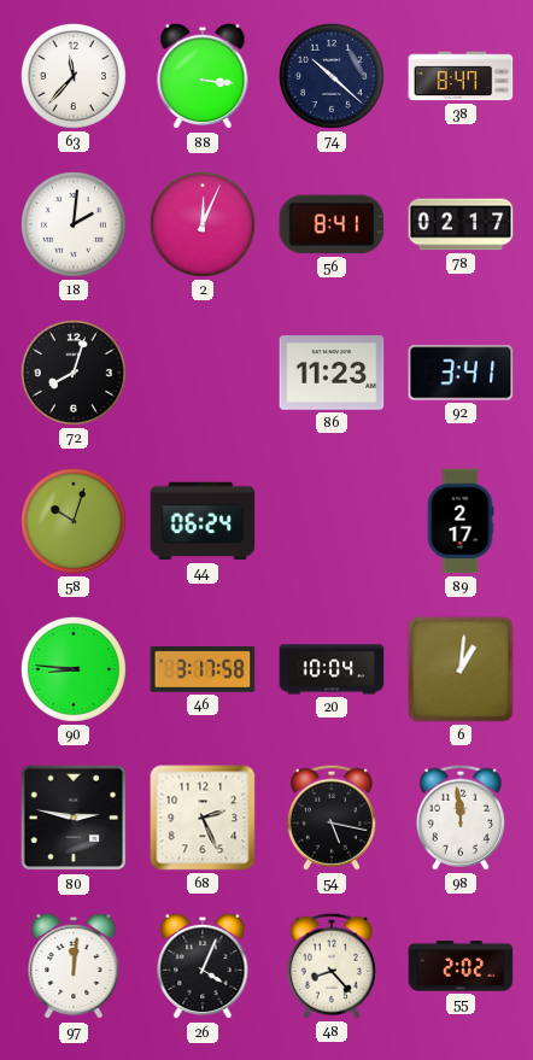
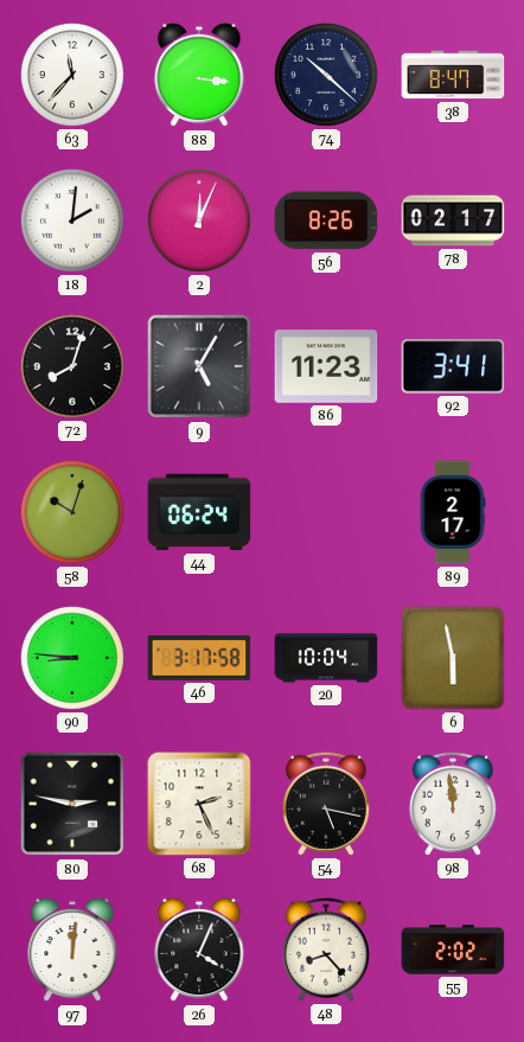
56: 8:41 -> 8:26 (326, 220)
9: none -> 5:05 (199, 366)
6: 1:01 -> 5:58 (453, 658)
